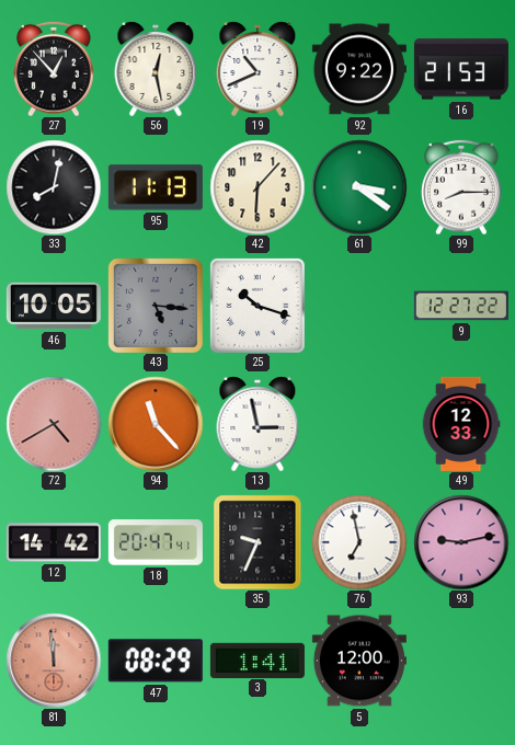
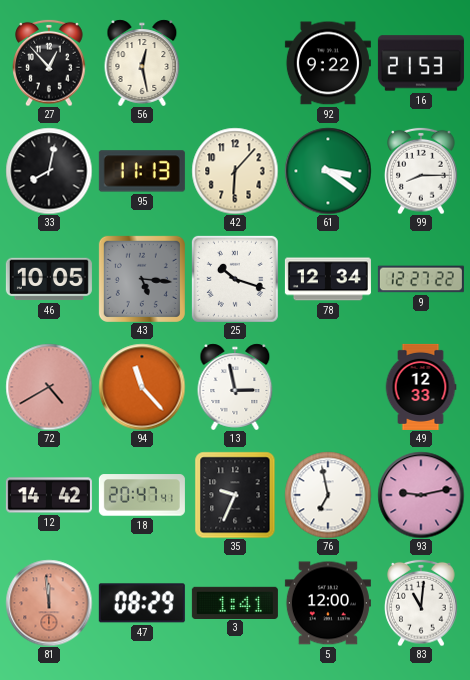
19: 10:41 -> none (257, 69)
78: none -> 12:34 (328, 279)
83: none -> 11:01 (421, 603)
